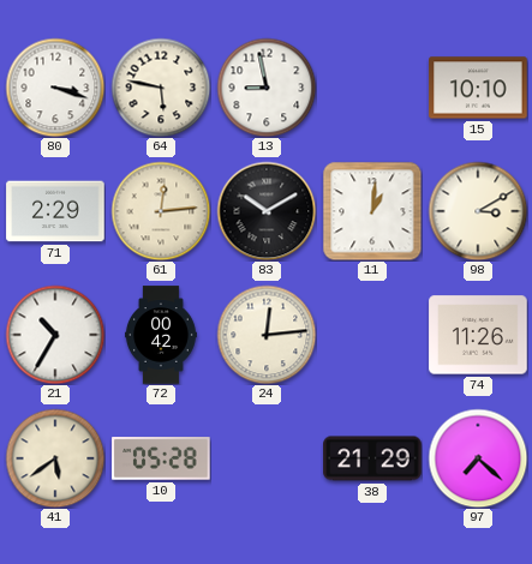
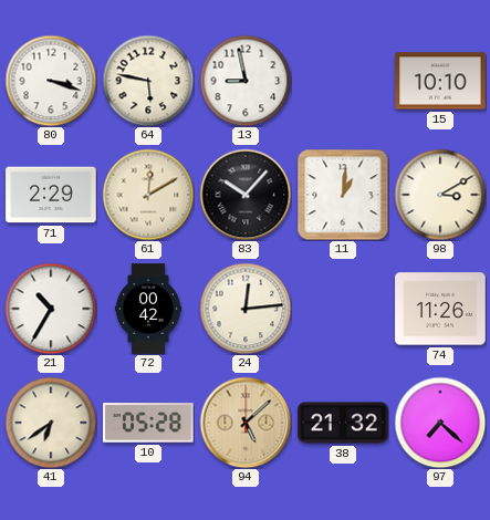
61: 12:14 -> 12:10 (148, 195)
83: 10:10 -> 10:07 (246, 195)
41: 5:39 -> 6:39 (51, 423)
94: none -> 5:08 (246, 423)
38: 21:29 -> 21:32 (343, 423)
